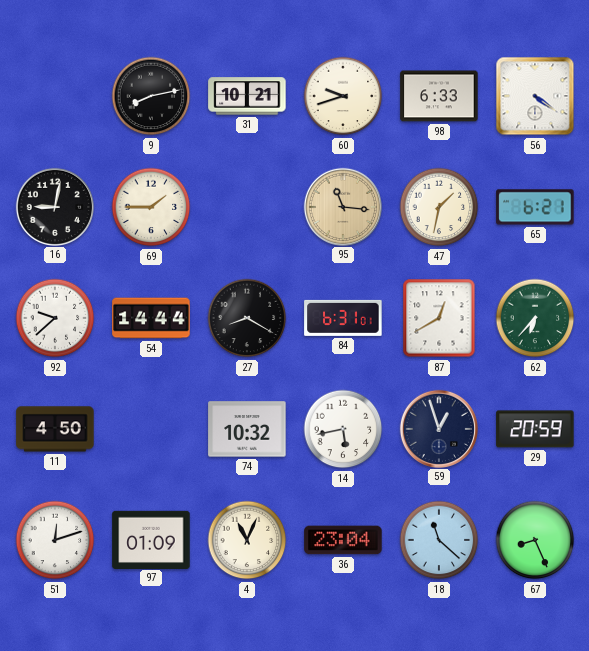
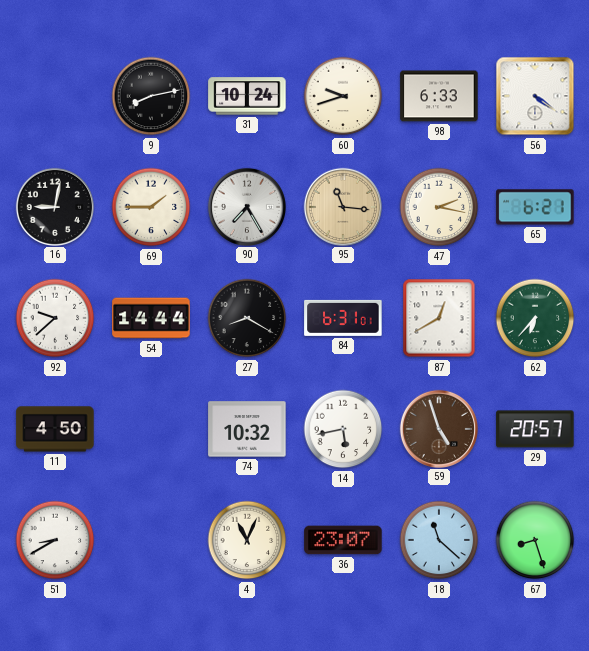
31: 10:21 -> 10:24 (247, 96)
90: none -> 7:25 (246, 206)
47: 1:32 -> 2:17 (439, 207)
59: 12:57 -> 4:57 (438, 428)
59 dial: navy -> brown (438, 428)
29: 20:59 -> 20:57 (535, 429)
51: 12:12 -> 8:40 (55, 540)
97: 01:09 -> none (151, 539)
36: 23:04 -> 23:07 (343, 540)
67: 8:26 -> 8:27 (535, 540)
